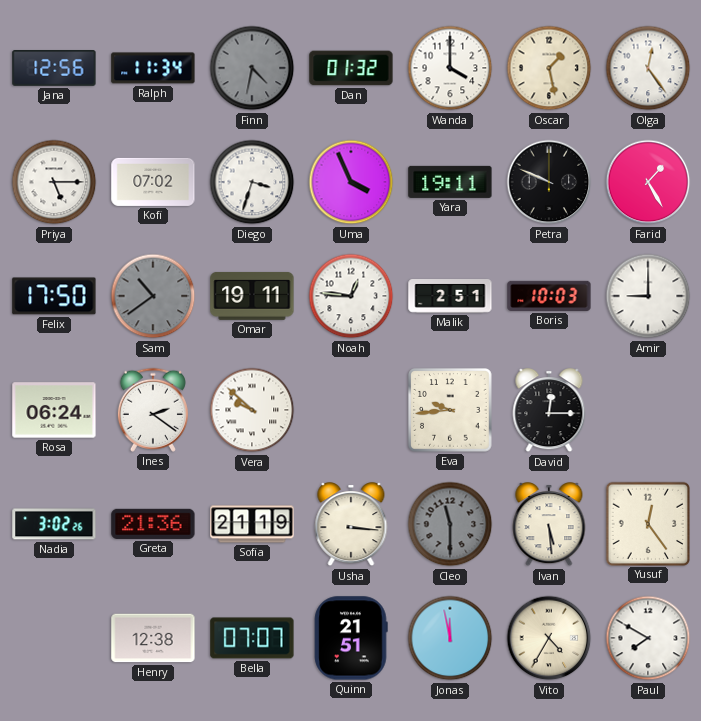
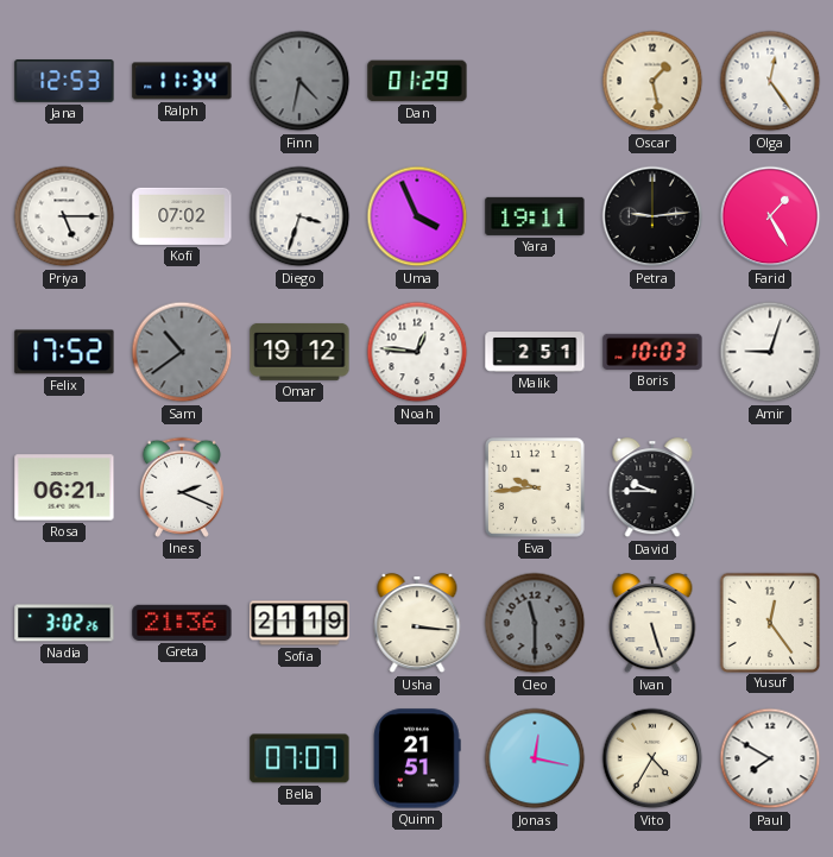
Jana: 12:56 -> 12:53 (64, 82)
Dan: 01:32 -> 01:29 (417, 81)
Wanda: 4:00 -> none (450, 68)
Petra: 9:49 -> 9:14 (652, 216)
Felix: 17:50 -> 17:52 (64, 352)
Omar: 19:11 -> 19:12 (299, 352)
Amir: 9:00 -> 9:03 (770, 352)
Rosa: 06:24 -> 06:21 (64, 487)
Ines: 2:21 -> 2:19 (182, 487)
Vera: 9:52 -> none (252, 410)
David: 12:15 -> 9:45 (652, 489)
Ivan: 5:29 -> 5:27 (652, 624)
Henry: 12:38 -> none (153, 638)
Jonas: 11:58 -> 12:17 (535, 758)
